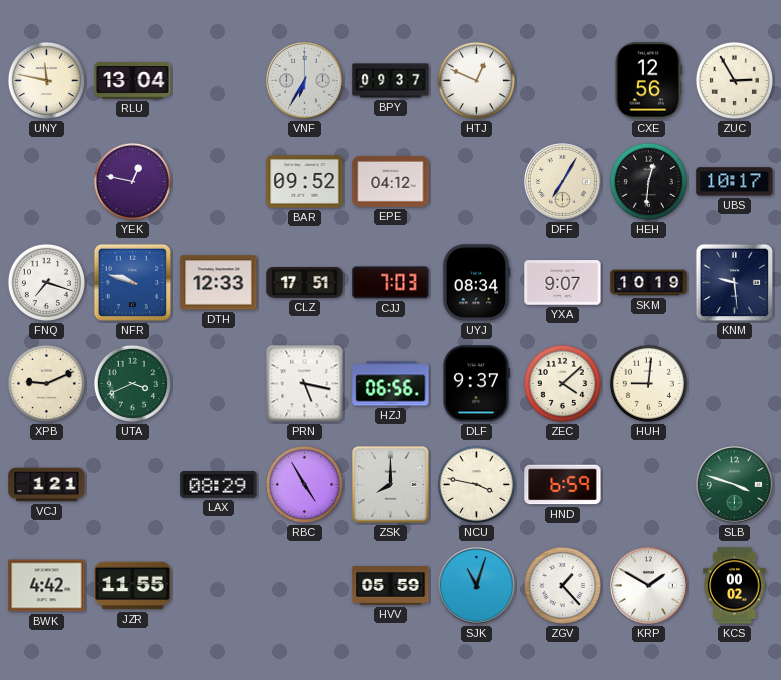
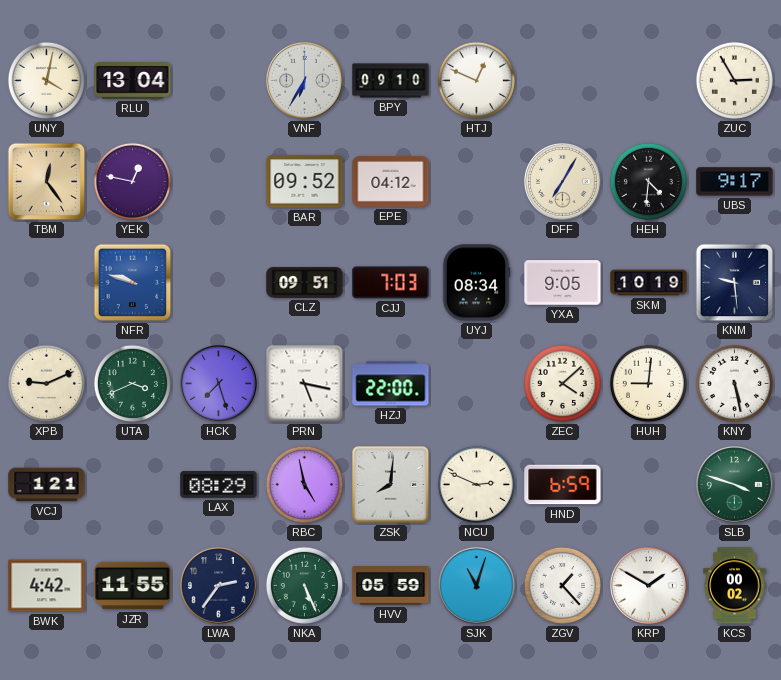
UNY: 11:47 -> 4:02 (46, 80)
BPY: 09:37 -> 09:10 (391, 81)
CXE: 12:56 -> none (648, 81)
TBM: none -> 12:24 (47, 182)
HEH: 12:31 -> 4:31 (648, 181)
UBS: 10:17 -> 9:17 (735, 182)
FNQ: 7:18 -> none (46, 282)
DTH: 12:33 -> none (219, 283)
CLZ: 17:51 -> 09:51 (305, 283)
YXA: 9:07 -> 9:05 (563, 283)
HCK: none -> 7:27 (219, 384)
HZJ: 06:56 -> 22:00 (391, 384)
DLF: 9:37 -> none (476, 384)
KNY: none -> 5:28 (734, 383)
RBC: 4:55 -> 4:58 (304, 484)
ZSK: 8:00 -> 8:01 (391, 485)
NCU: 3:47 -> 2:49 (476, 484)
LWA: none -> 2:36 (219, 586)
NKA: none -> 5:26 (304, 585)
